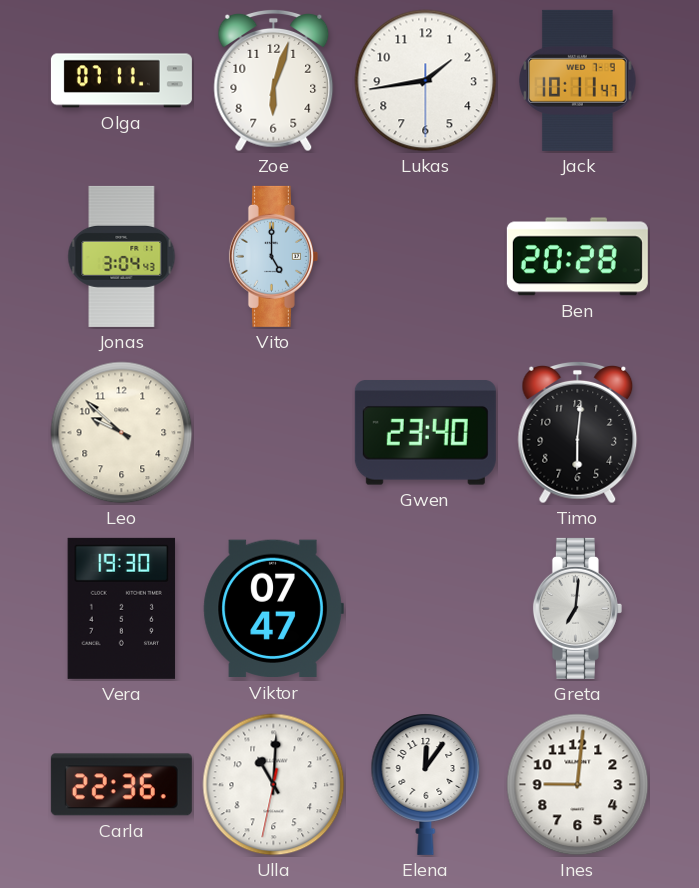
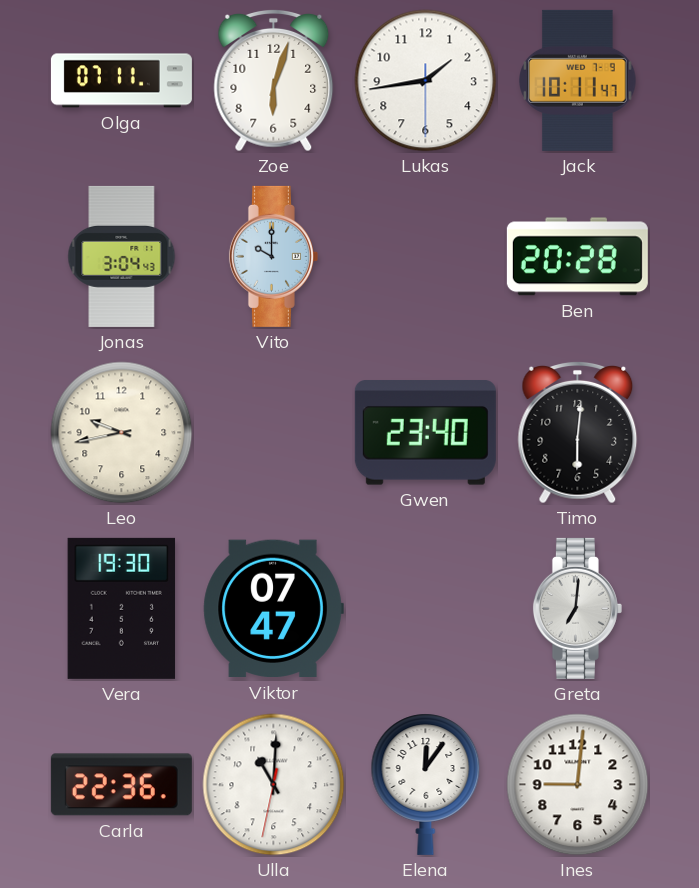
Vito: 5:00 -> 10:00 (273, 256)
Leo: 9:52 -> 9:43 (122, 433)
